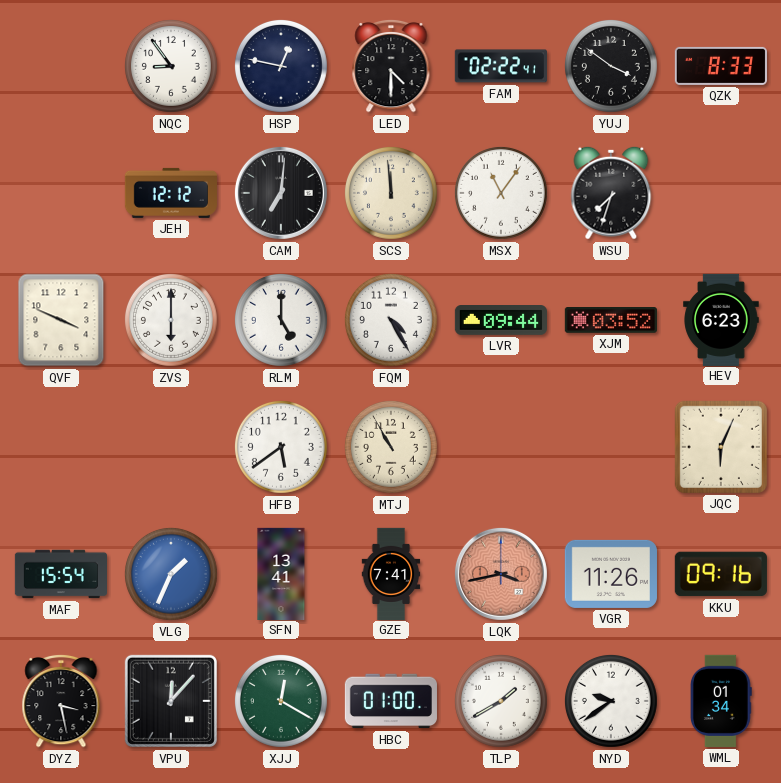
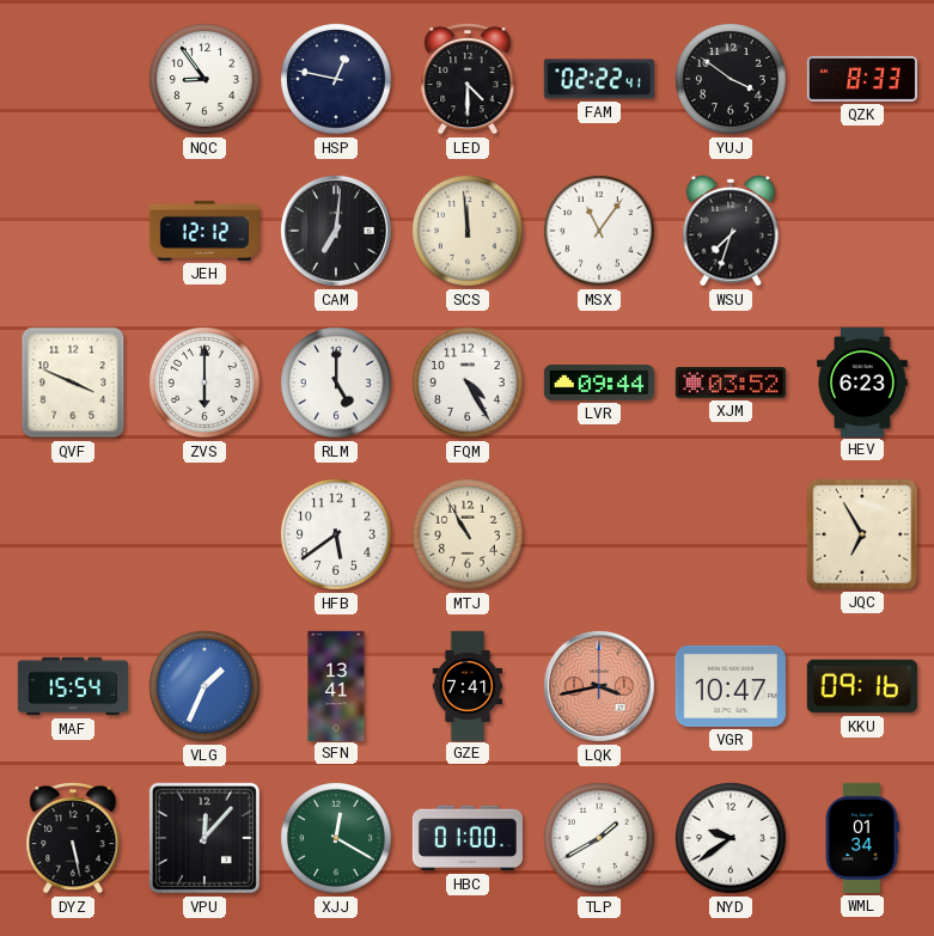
JQC: 6:04 -> 6:55 (862, 534)
VGR: 11:26 -> 10:47 (731, 686)
DYZ: 3:28 -> 5:28 (73, 838)
